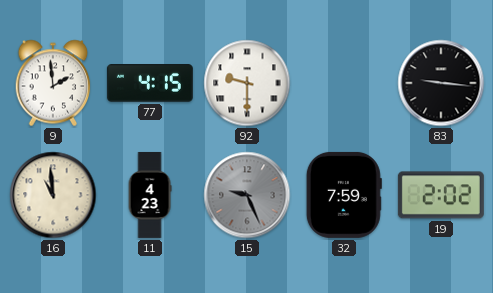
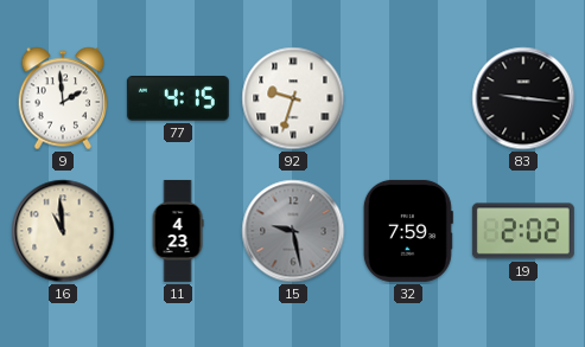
92: 9:30 -> 9:33 (293, 98)
15: 9:26 -> 9:28 (293, 231)
